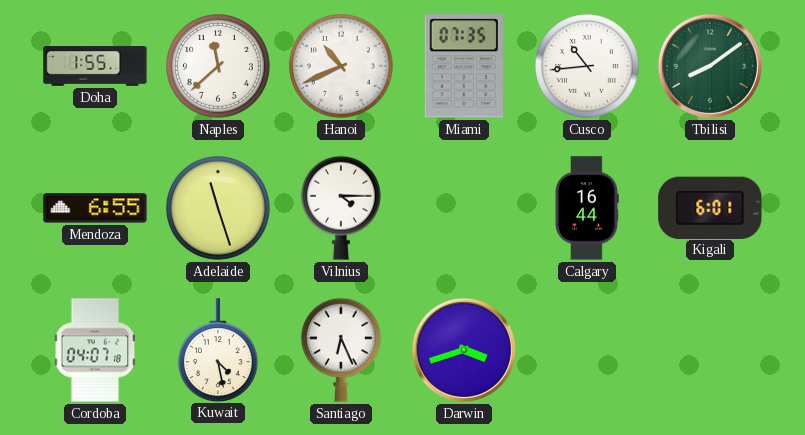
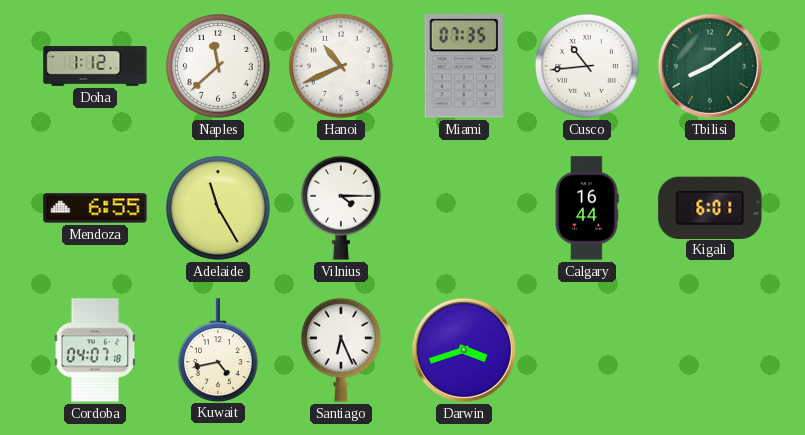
Doha: 1:55 -> 1:12 (95, 66)
Adelaide: 11:27 -> 11:25 (219, 209)
Kuwait: 4:28 -> 4:43 (218, 350)
